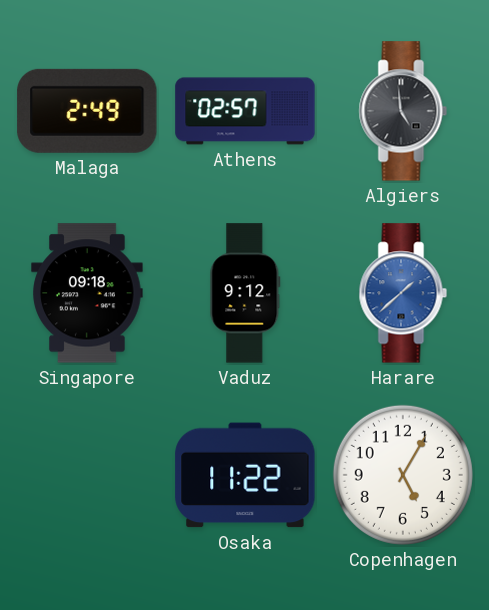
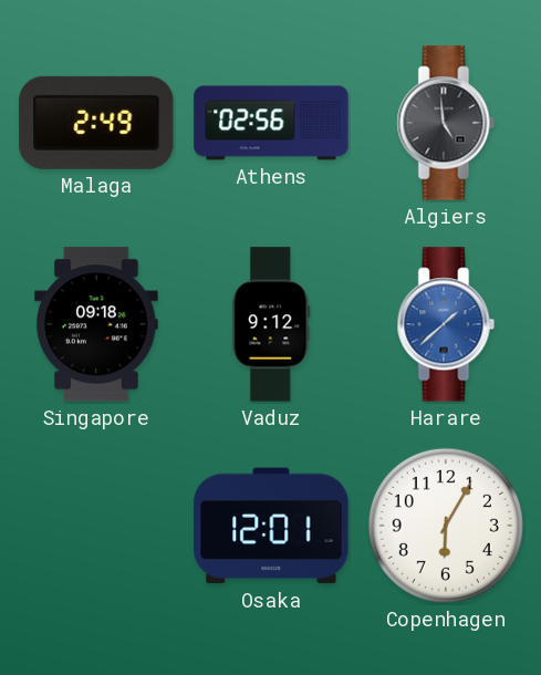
Athens: 02:57 -> 02:56 (271, 123)
Osaka: 11:22 -> 12:01 (271, 526)
Copenhagen: 5:05 -> 6:05 (446, 526)
